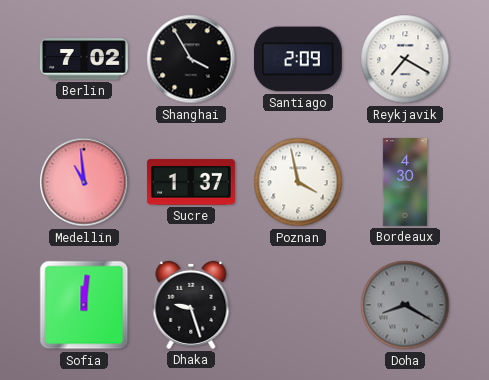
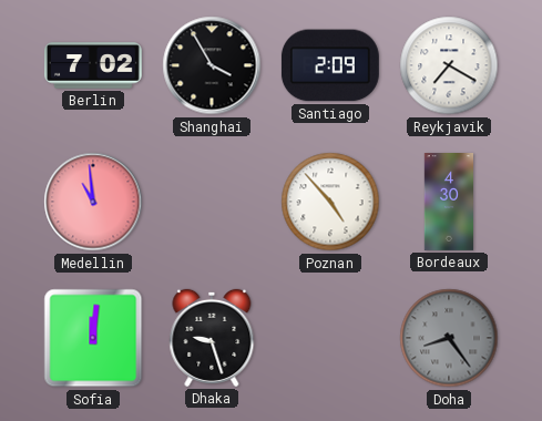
Sucre: 1:37 -> none (191, 182)
Poznan: 3:58 -> 4:53 (330, 202)
Doha: 8:20 -> 8:24 (449, 338)
